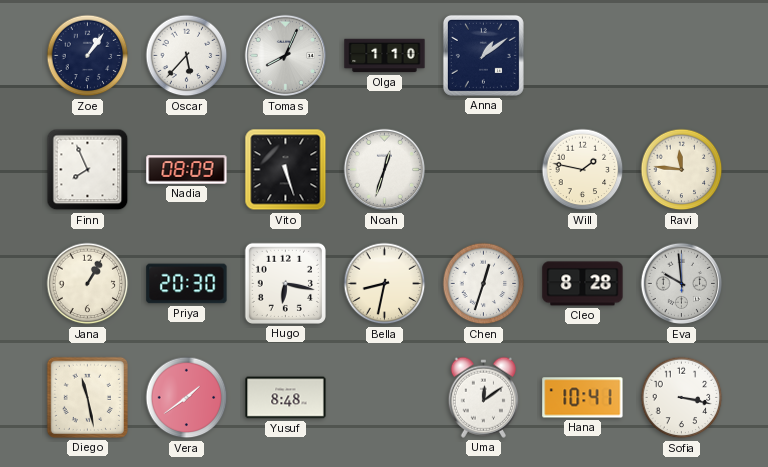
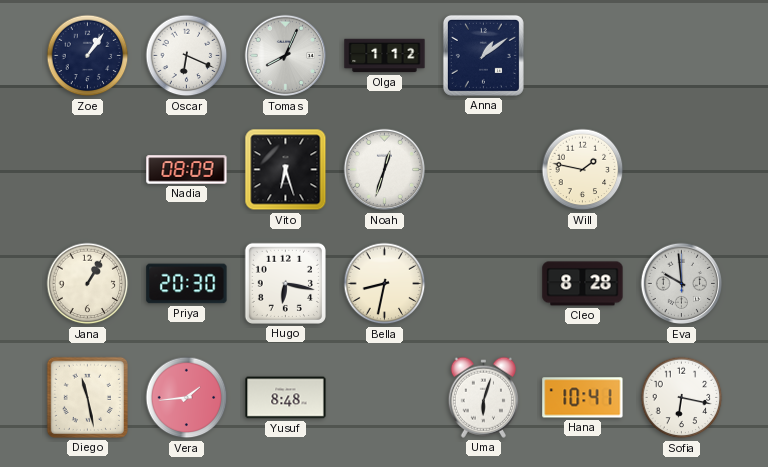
Oscar: 5:37 -> 6:19 (187, 56)
Olga: 1:10 -> 1:12 (385, 56)
Finn: 7:56 -> none (88, 170)
Vito: 5:27 -> 6:27 (286, 170)
Ravi: 11:46 -> none (682, 170)
Chen: 12:33 -> none (484, 284)
Vera: 1:39 -> 1:44 (187, 398)
Uma: 12:09 -> 6:03 (483, 397)
Sofia: 3:17 -> 6:17 (682, 398)
